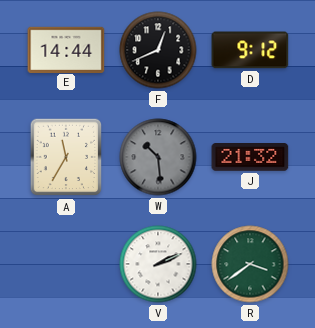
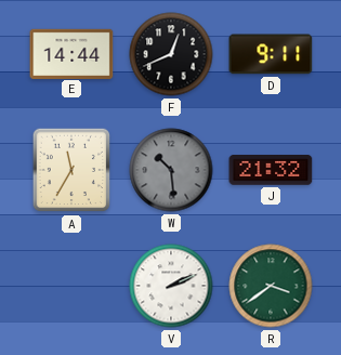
D: 9:12 -> 9:11 (271, 54)
